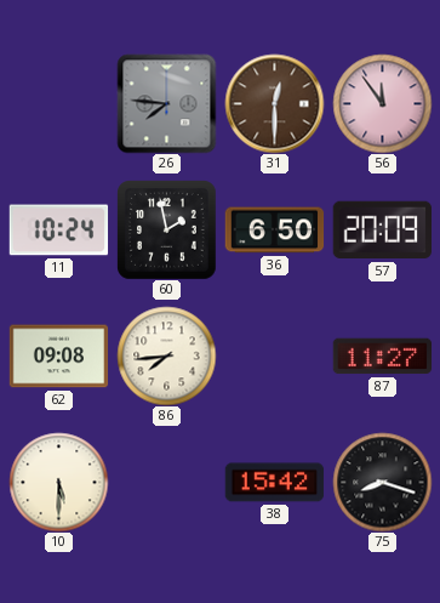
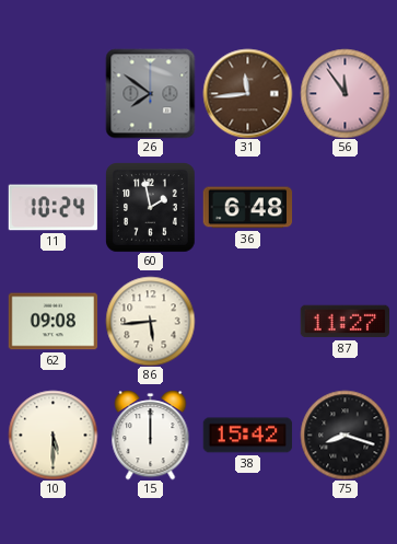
26: 7:46 -> 7:51 (150, 93)
31: 12:30 -> 11:44 (247, 93)
36: 6:50 -> 6:48 (247, 208)
57: 20:09 -> none (382, 231)
86: 7:44 -> 5:44 (150, 321)
15: none -> 12:00 (151, 435)
